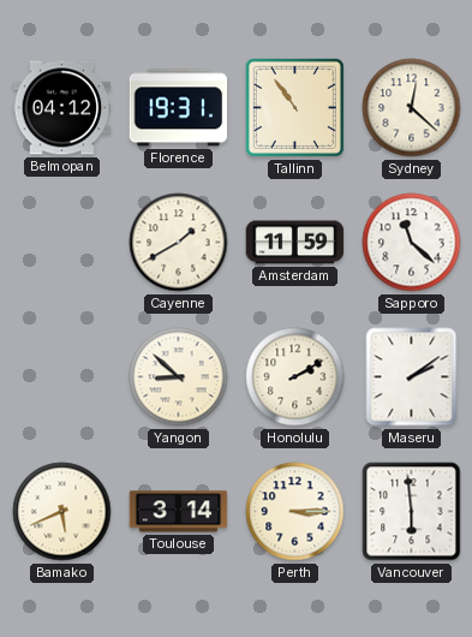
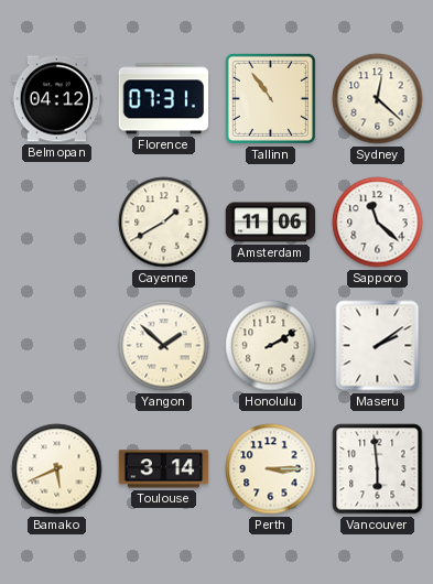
Florence: 19:31 -> 07:31 (164, 99)
Amsterdam: 11:59 -> 11:06 (271, 223)
Yangon: 8:52 -> 1:52 (164, 346)
